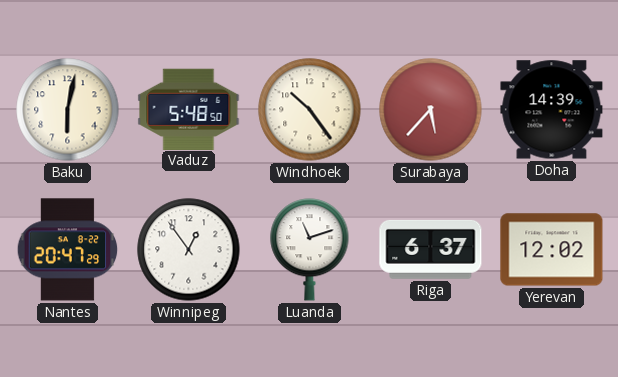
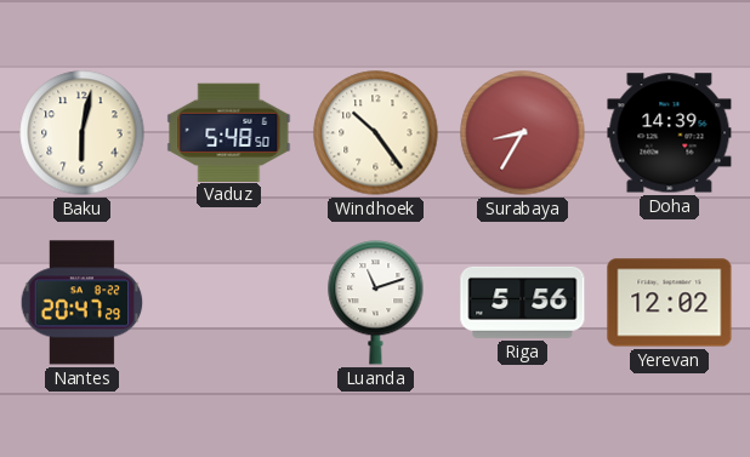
Surabaya: 5:37 -> 8:35 (523, 133)
Winnipeg: 12:54 -> none (189, 250)
Riga: 6:37 -> 5:56 (523, 302)
